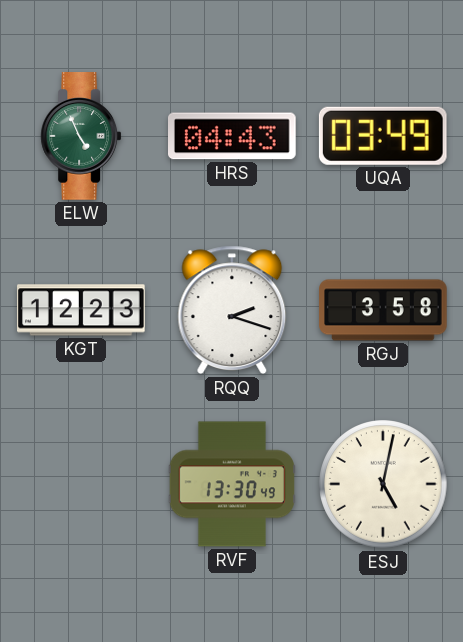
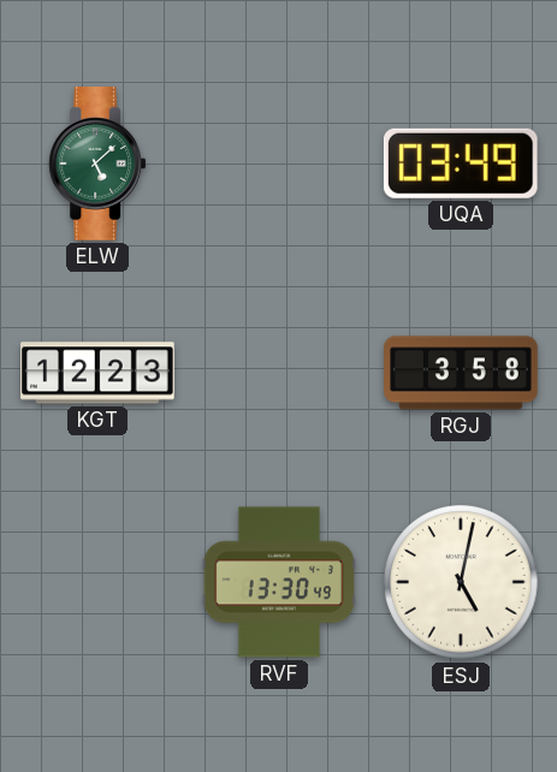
ELW: 4:56 -> 5:08 (97, 164)
HRS: 04:43 -> none (233, 136)
RQQ: 2:18 -> none (232, 310)
